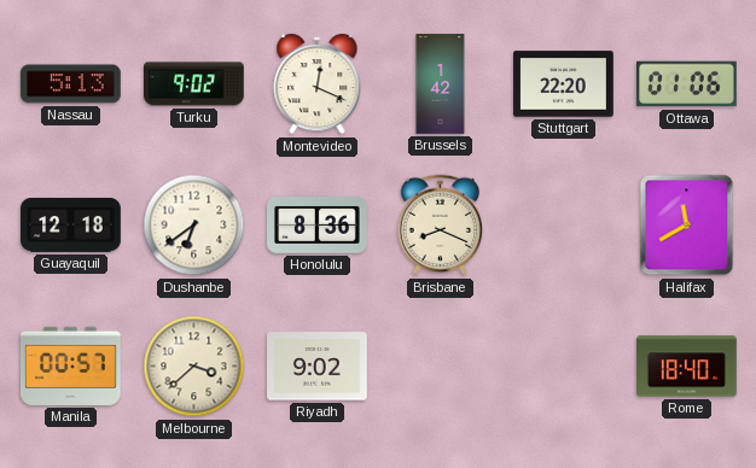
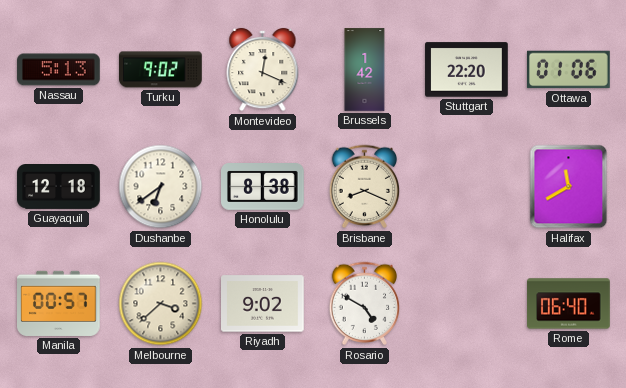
Honolulu: 8:36 -> 8:38 (263, 187)
Rosario: none -> 4:50 (365, 304)
Rome: 18:40 -> 06:40 (569, 304)
